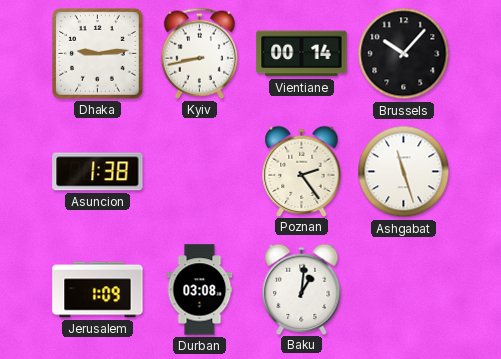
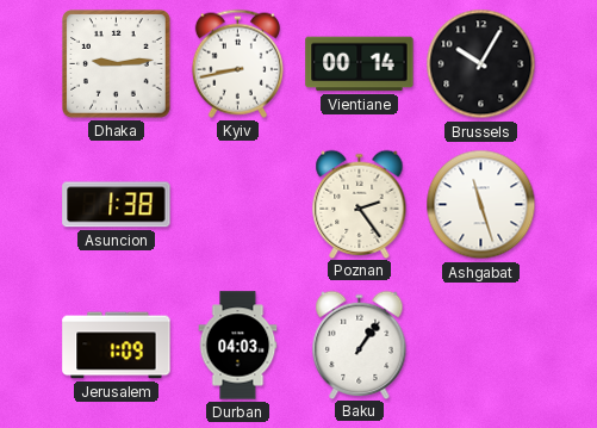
Brussels: 10:07 -> 10:05 (481, 64)
Durban: 03:08 -> 04:03 (238, 346)
Baku: 1:01 -> 1:06 (360, 345)
